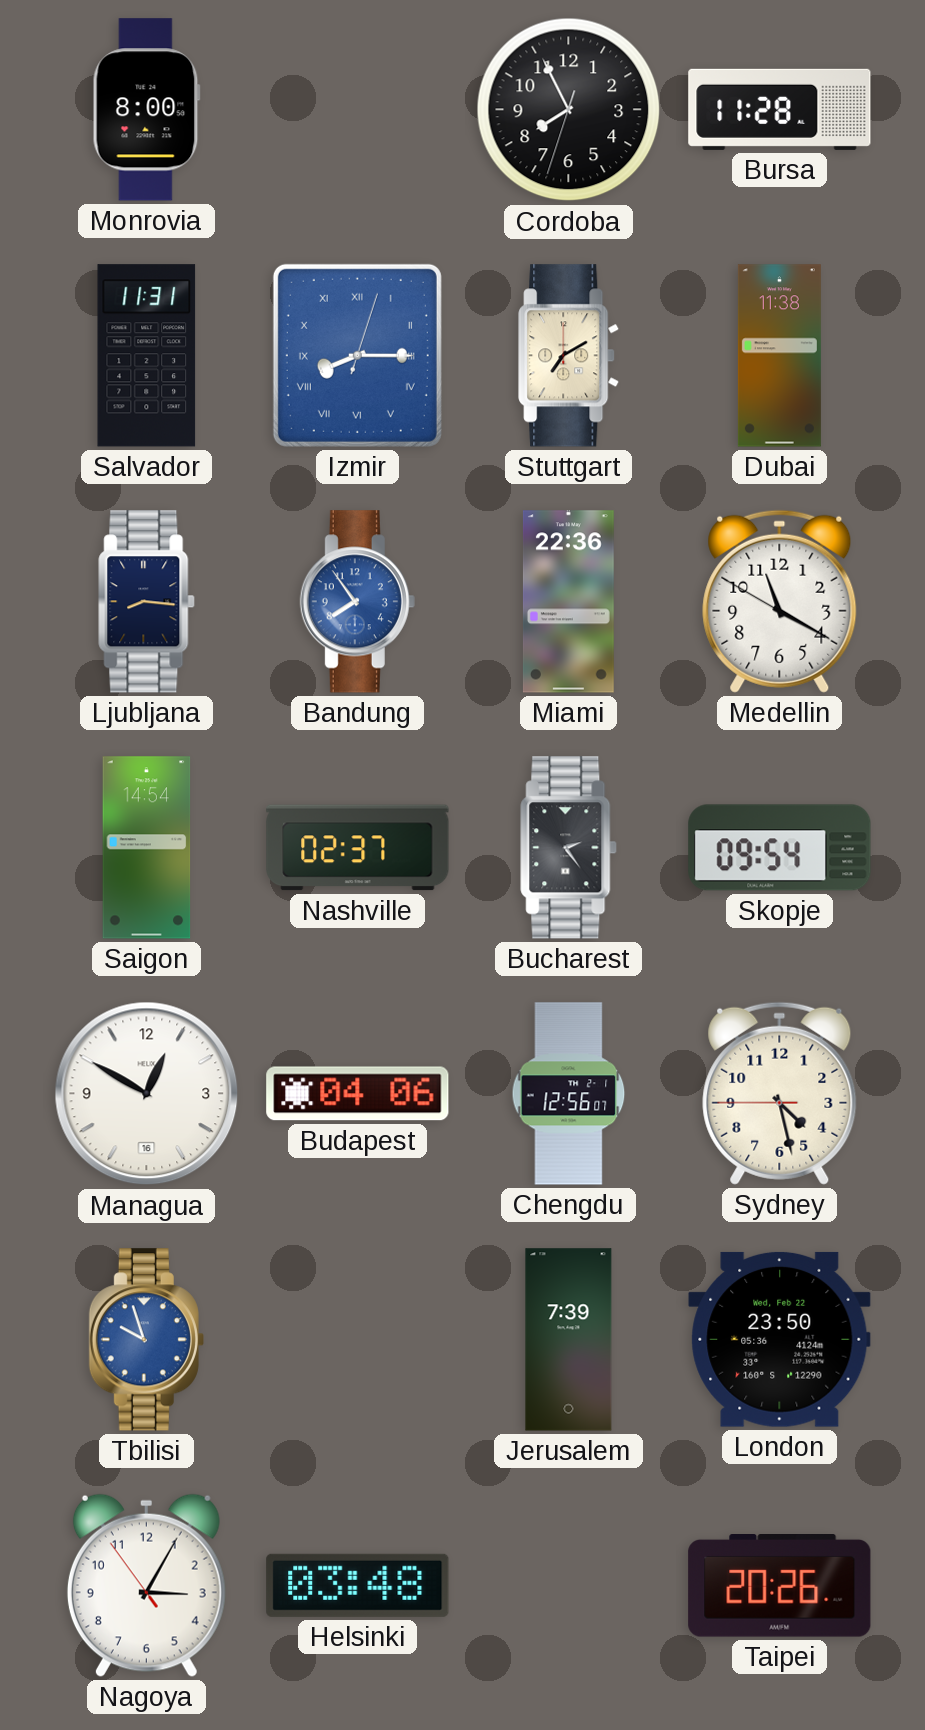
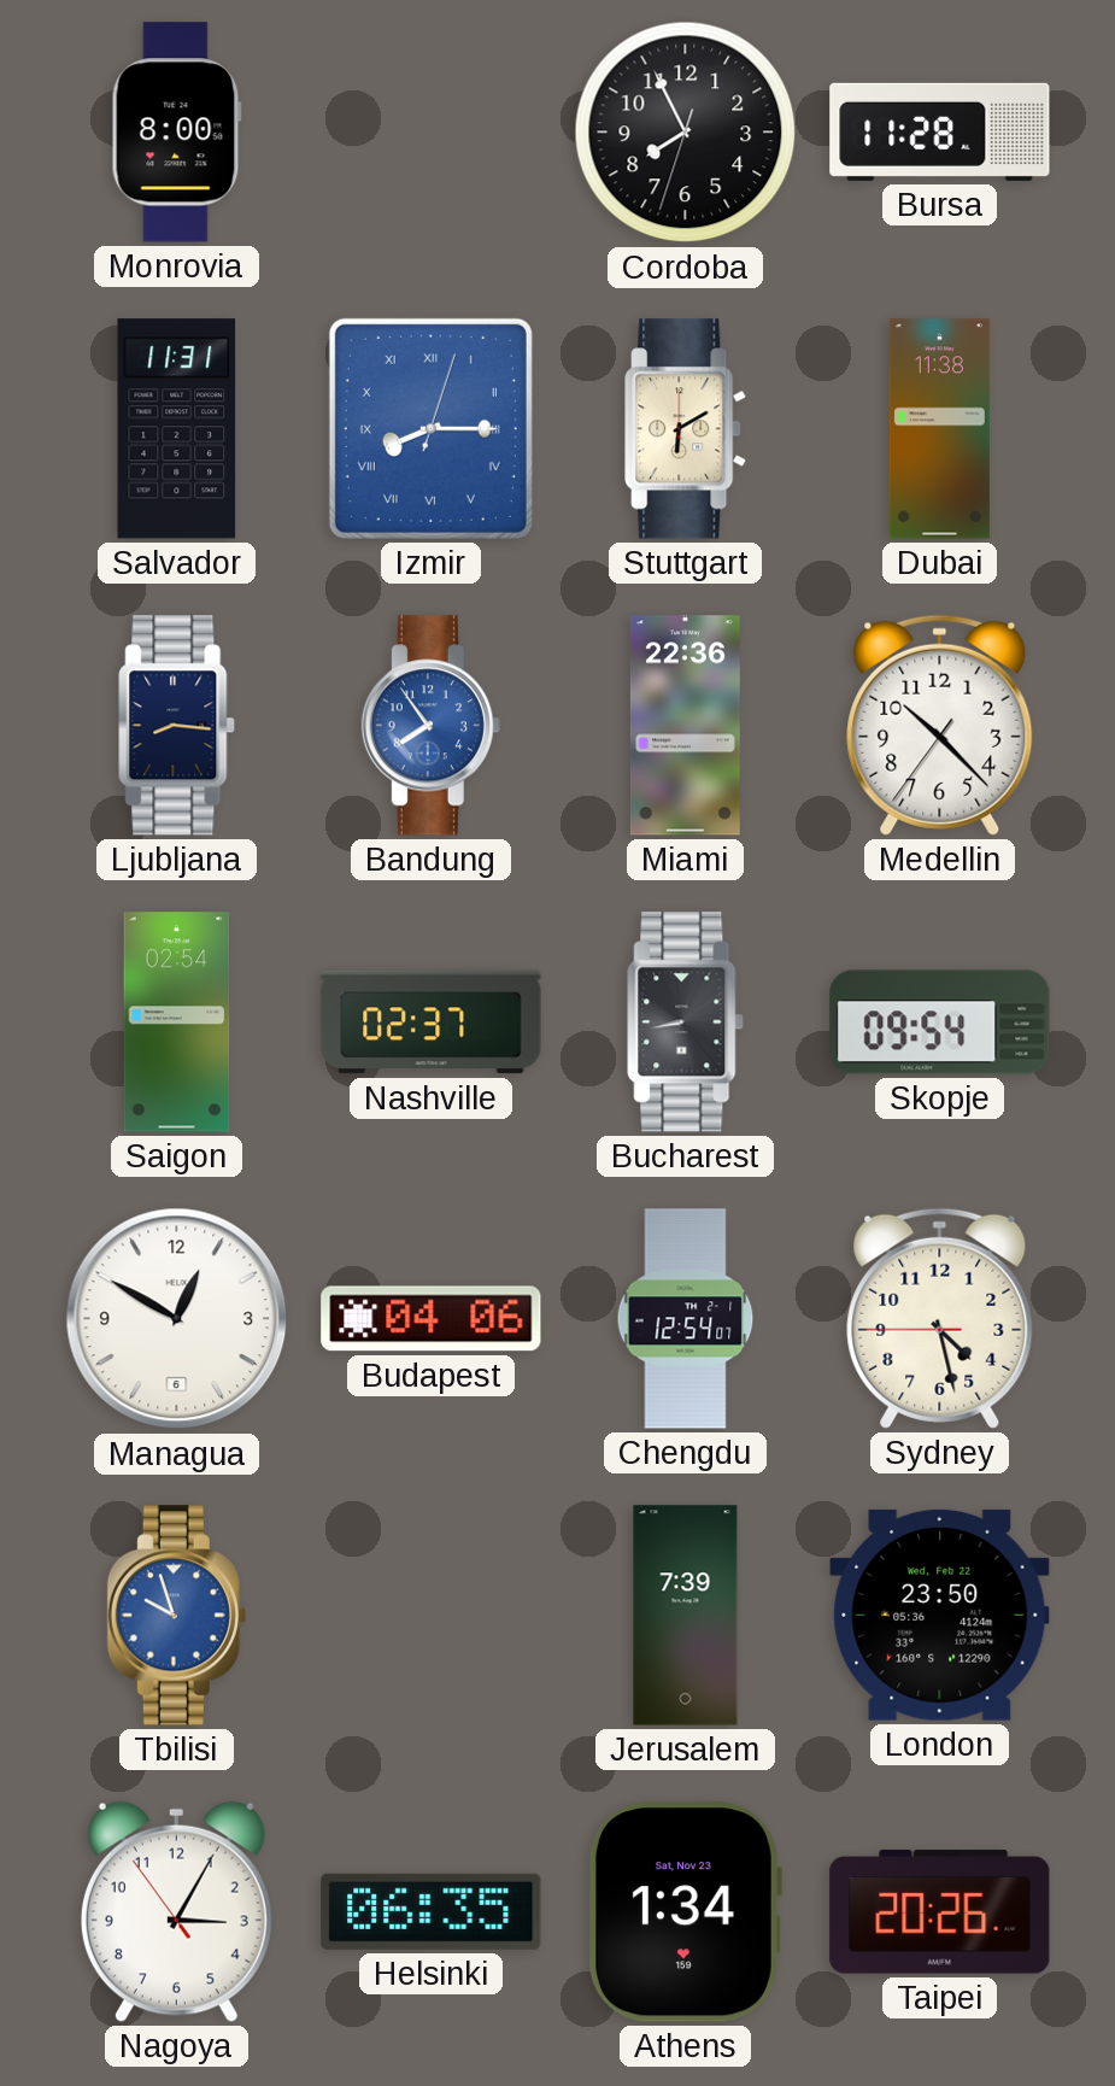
Stuttgart: 7:10 -> 6:10 (686, 429)
Medellin: 11:19 -> 10:22 (940, 725)
Saigon: 14:54 -> 02:54 (177, 1023)
Bucharest: 2:24 -> 8:43 (686, 1023)
Managua date: 16 -> 6 (177, 1319)
Chengdu: 12:56 -> 12:54 (686, 1319)
Helsinki: 03:48 -> 06:35 (432, 1911)
Athens: none -> 1:34 (685, 1912)
